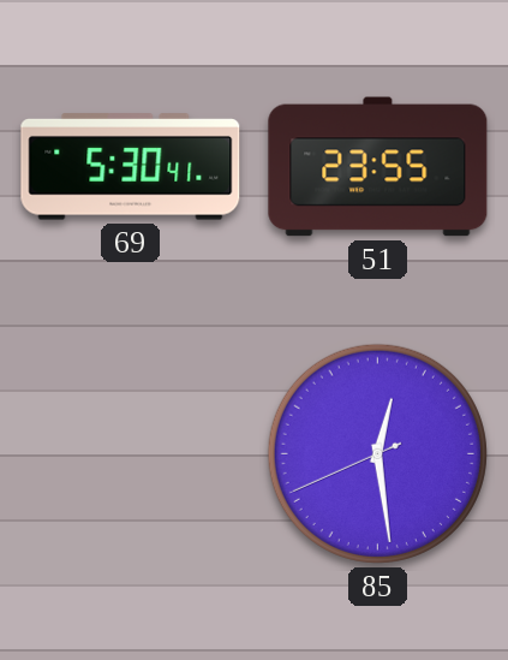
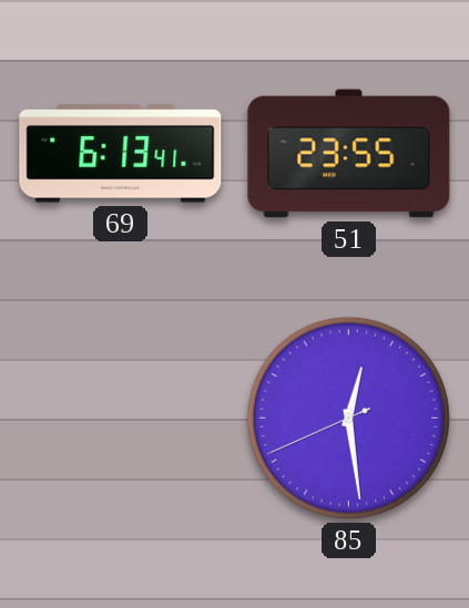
69: 5:30 -> 6:13 (121, 154)
